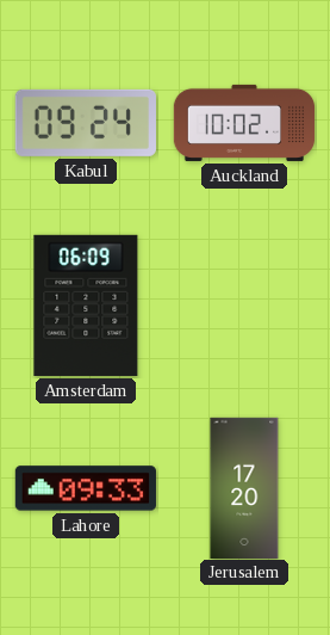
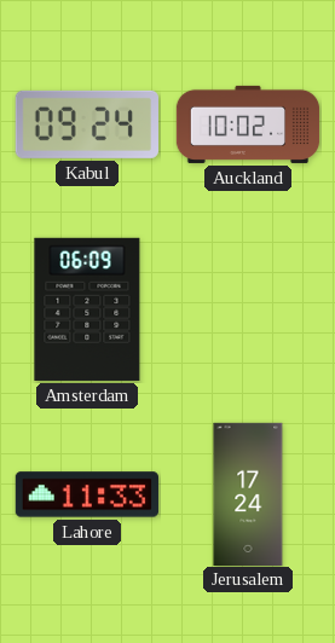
Lahore: 09:33 -> 11:33 (86, 494)
Jerusalem: 17:20 -> 17:24 (248, 493)
